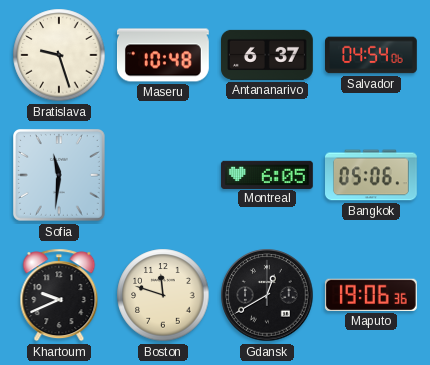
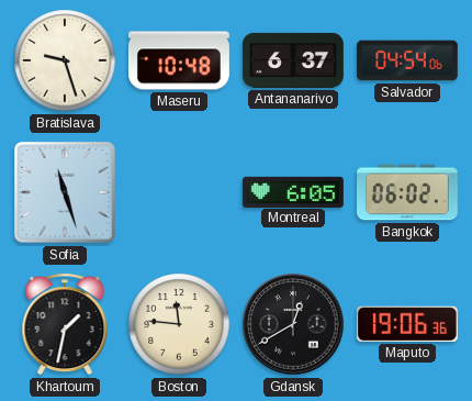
Sofia: 11:31 -> 11:27 (66, 193)
Bangkok: 05:06 -> 06:02 (408, 192)
Khartoum: 9:41 -> 1:32 (65, 324)
Boston: 11:48 -> 11:46 (179, 324)
